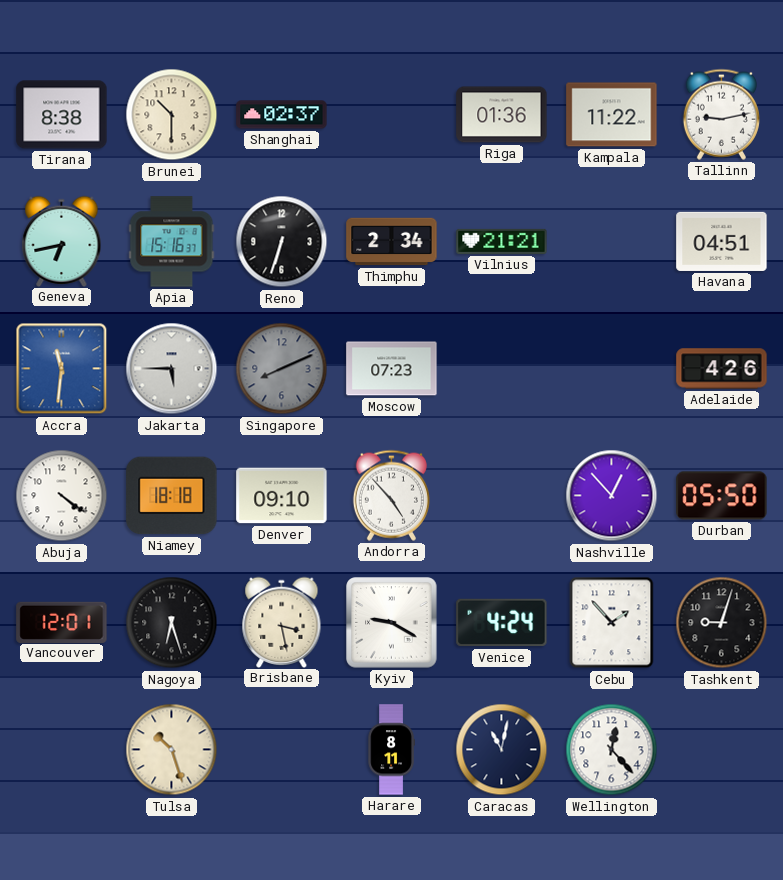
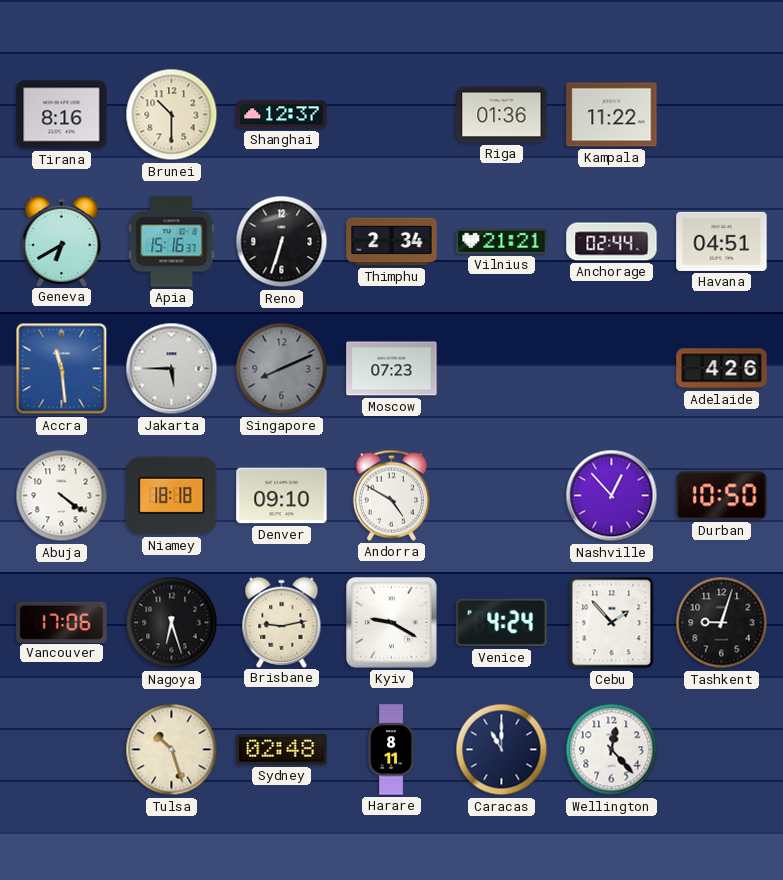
Tirana: 8:38 -> 8:16 (62, 115)
Shanghai: 02:37 -> 12:37 (282, 115)
Tallinn: 9:13 -> none (721, 114)
Geneva: 6:43 -> 6:40 (62, 241)
Anchorage: none -> 02:44 (612, 242)
Accra: 11:31 -> 11:29 (62, 369)
Andorra: 4:53 -> 4:50 (391, 495)
Durban: 05:50 -> 10:50 (722, 496)
Vancouver: 12:01 -> 17:06 (62, 622)
Brisbane: 3:28 -> 9:13 (282, 622)
Sydney: none -> 02:48 (282, 750)
Caracas: 11:02 -> 11:00 (502, 750)
